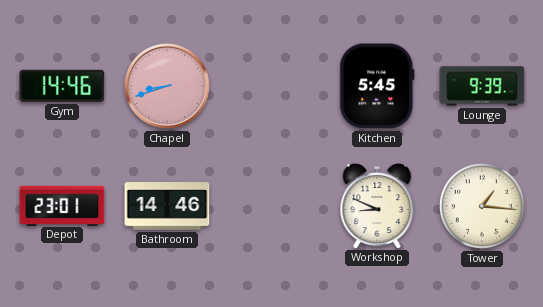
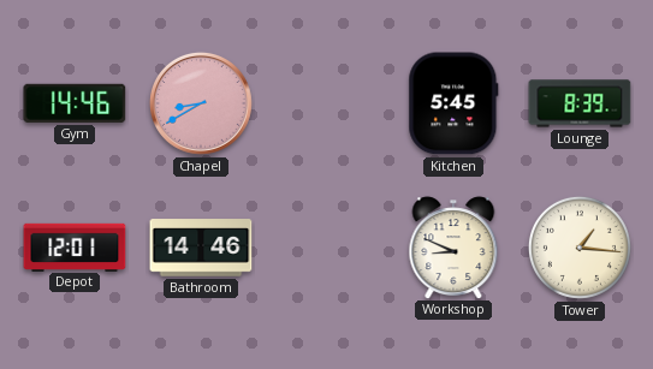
Chapel: 8:42 -> 8:40 (201, 103)
Lounge: 9:39 -> 8:39 (580, 103)
Depot: 23:01 -> 12:01 (75, 246)
